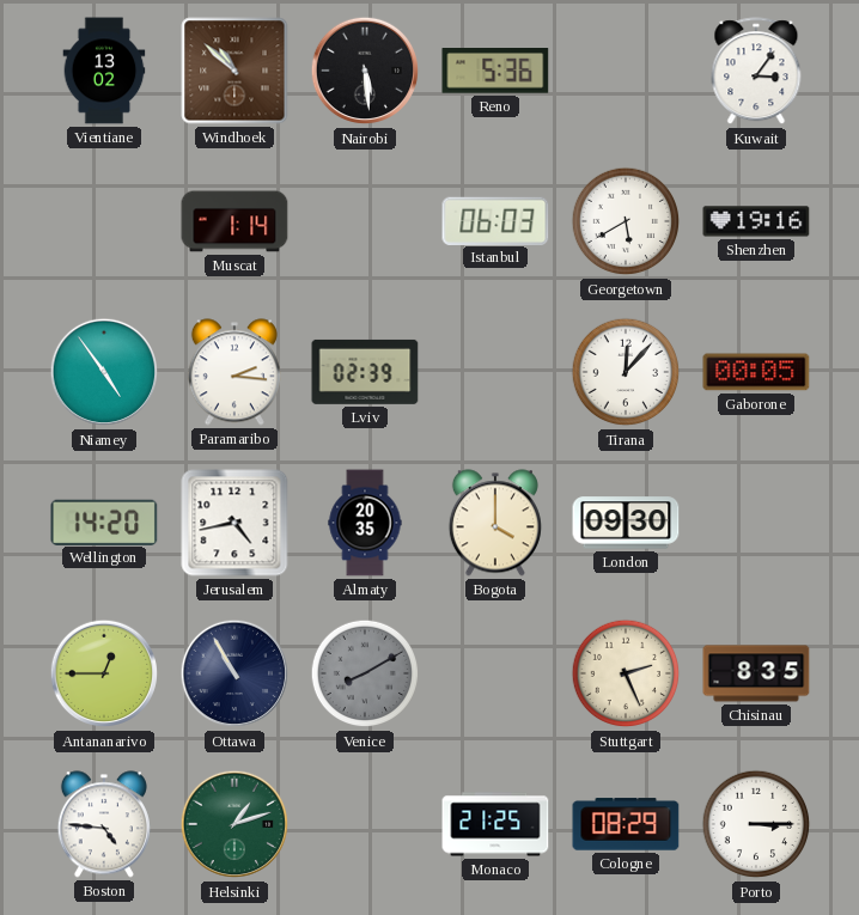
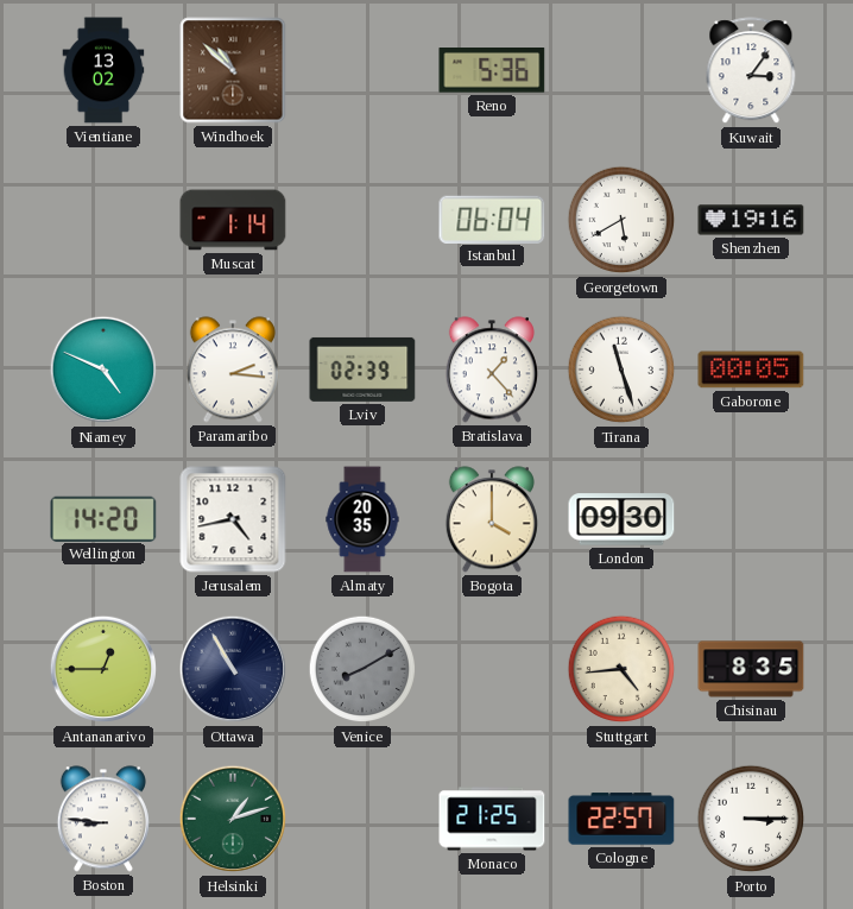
Nairobi: 5:29 -> none (365, 71)
Istanbul: 06:03 -> 06:04 (492, 219)
Niamey: 4:54 -> 4:49 (103, 370)
Bratislava: none -> 1:23 (492, 370)
Tirana: 12:07 -> 11:27 (621, 370)
Stuttgart: 2:26 -> 4:44 (621, 669)
Boston: 4:46 -> 8:46 (103, 819)
Cologne: 08:29 -> 22:57 (621, 819)
